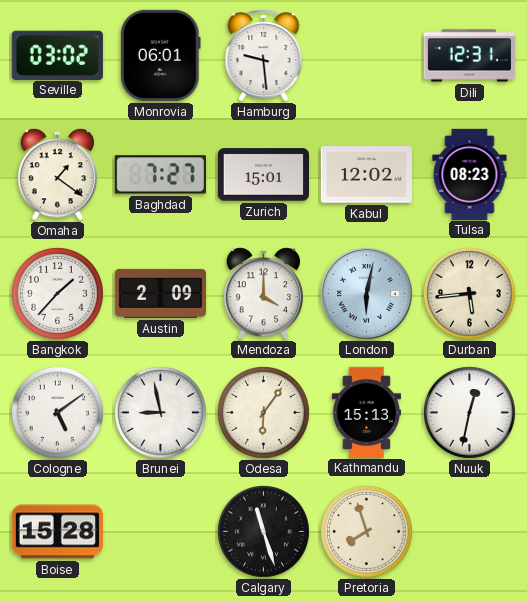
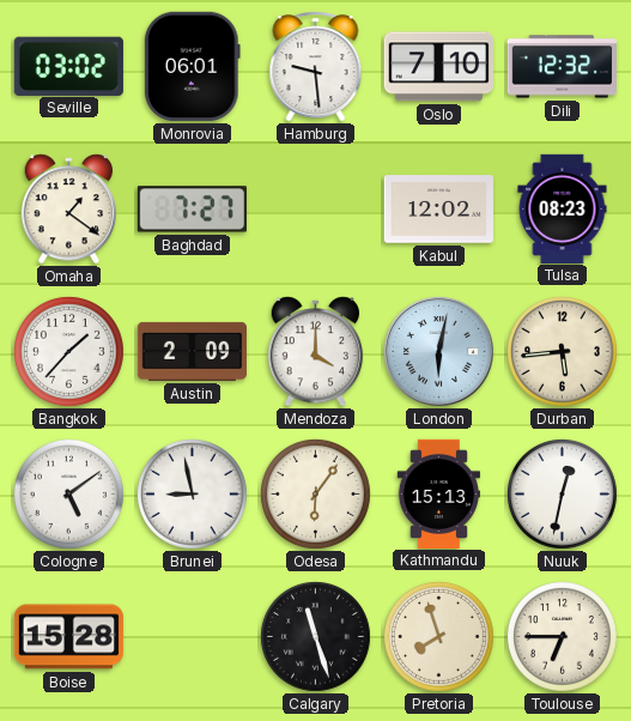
Oslo: none -> 7:10 (438, 67)
Dili: 12:31 -> 12:32 (562, 67)
Zurich: 15:01 -> none (263, 175)
Toulouse: none -> 6:45 (562, 636)
